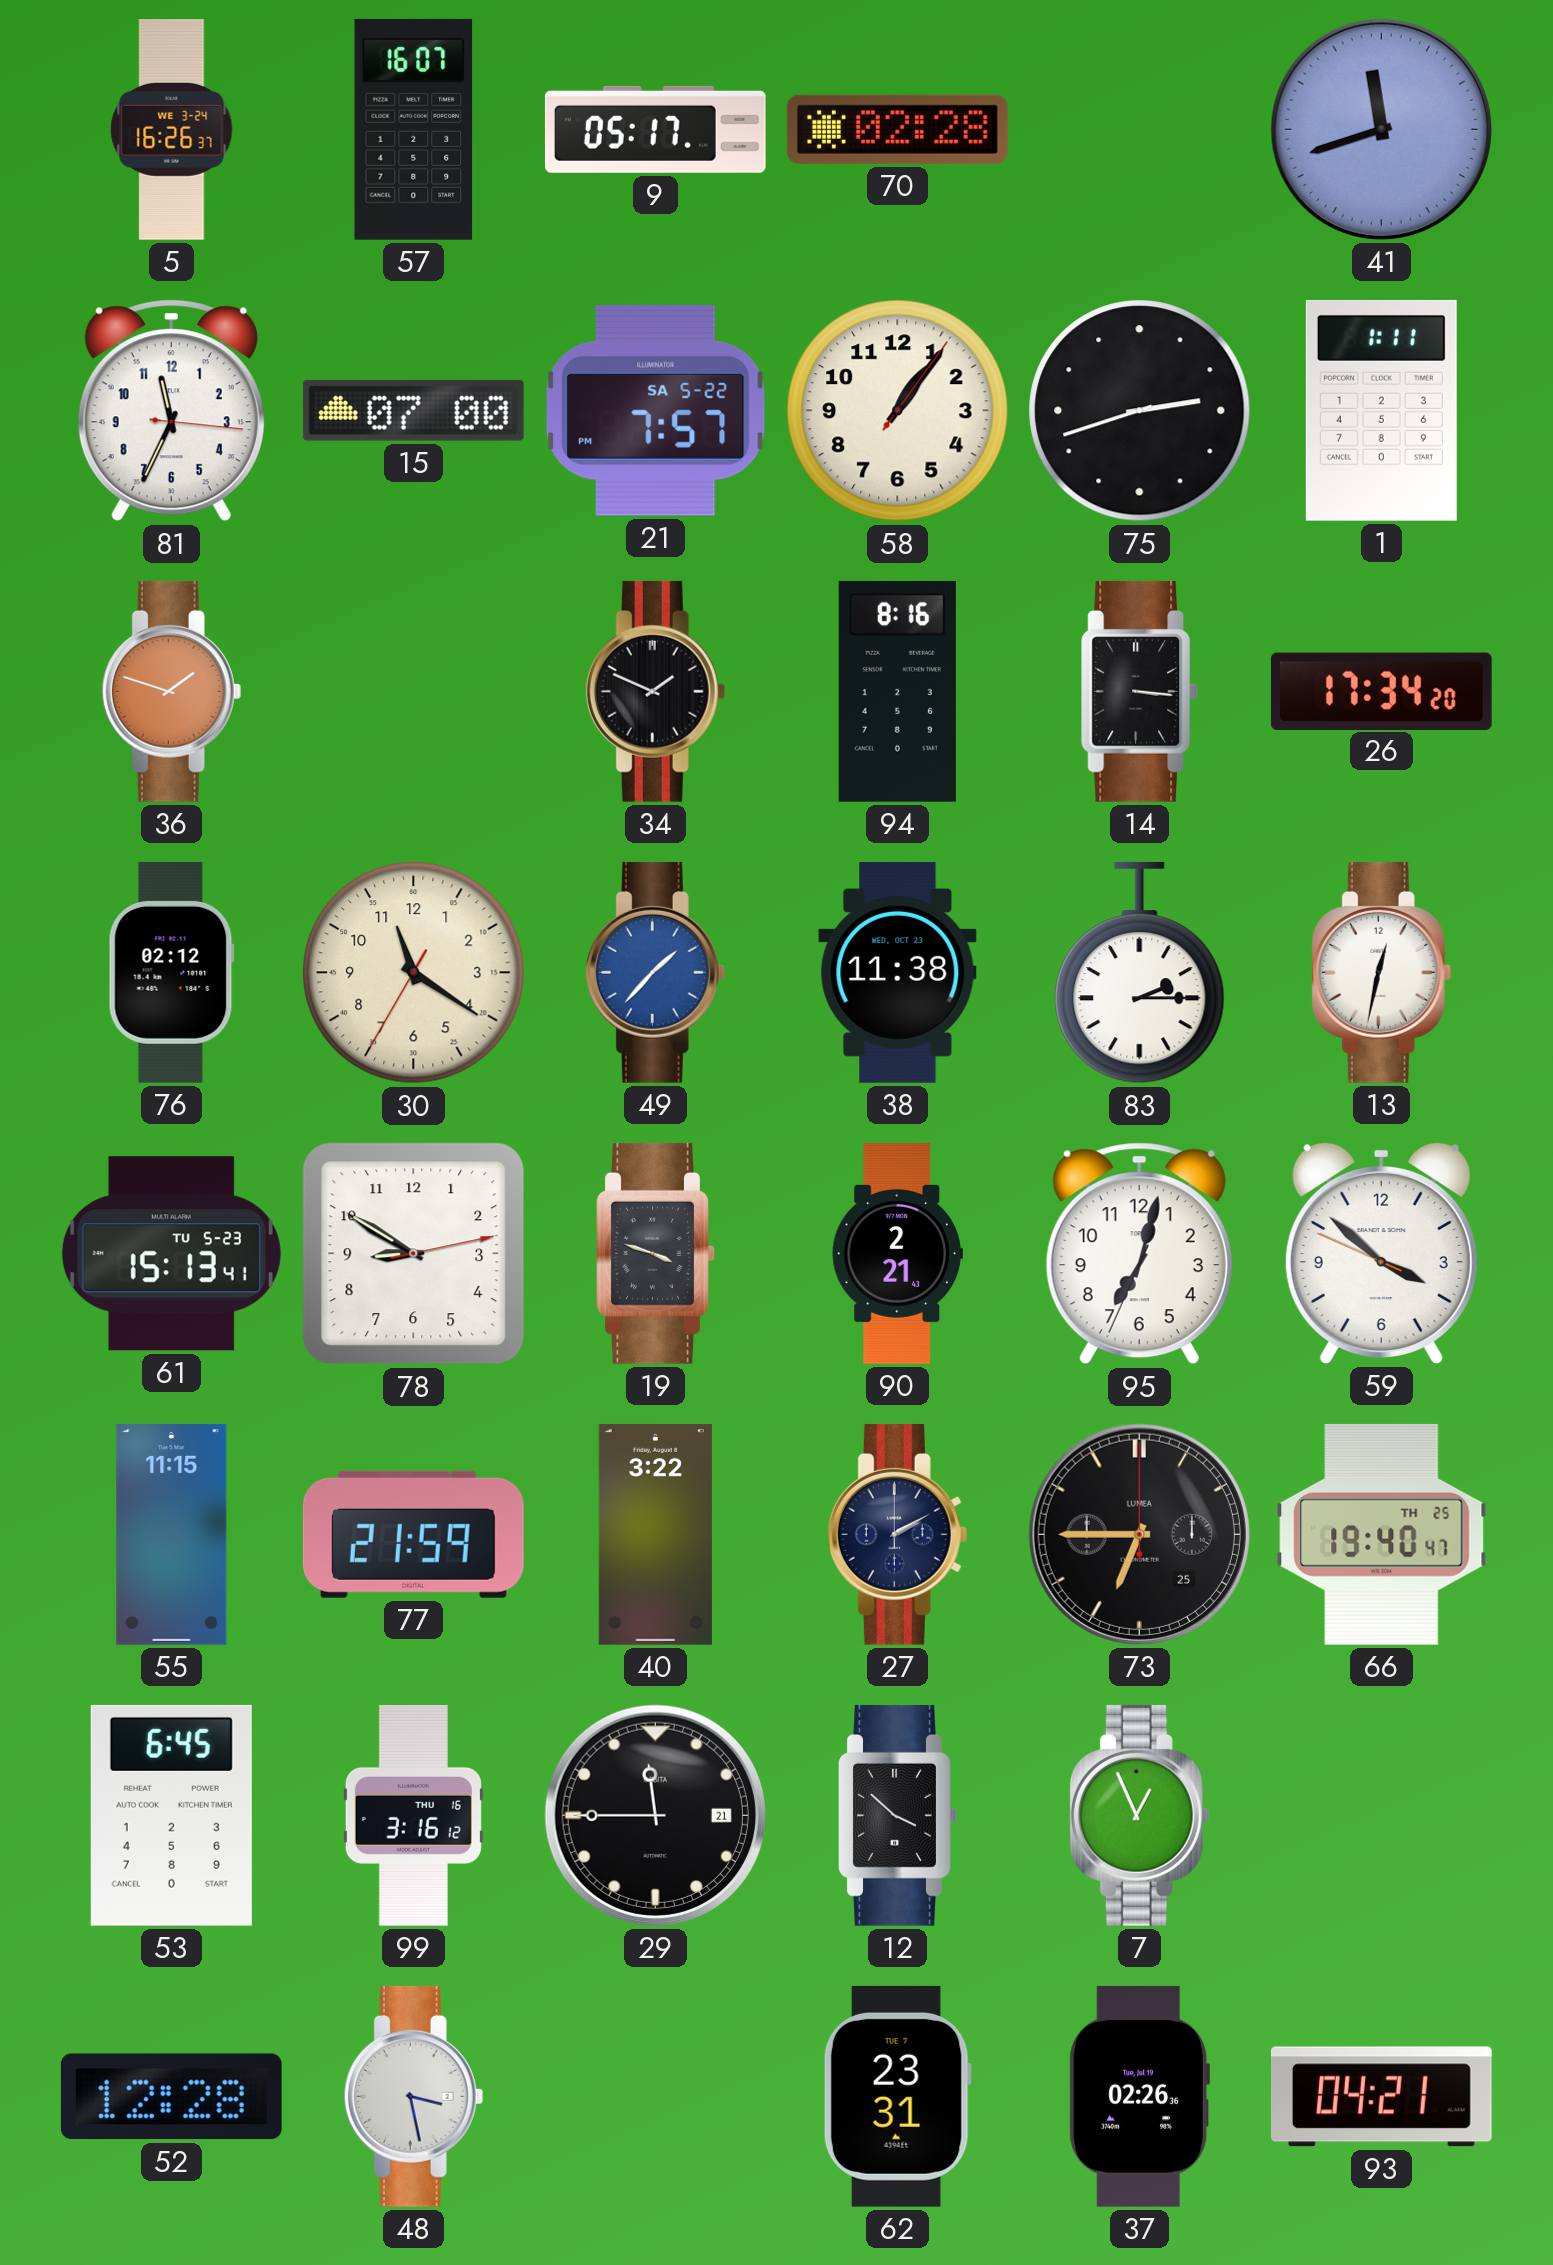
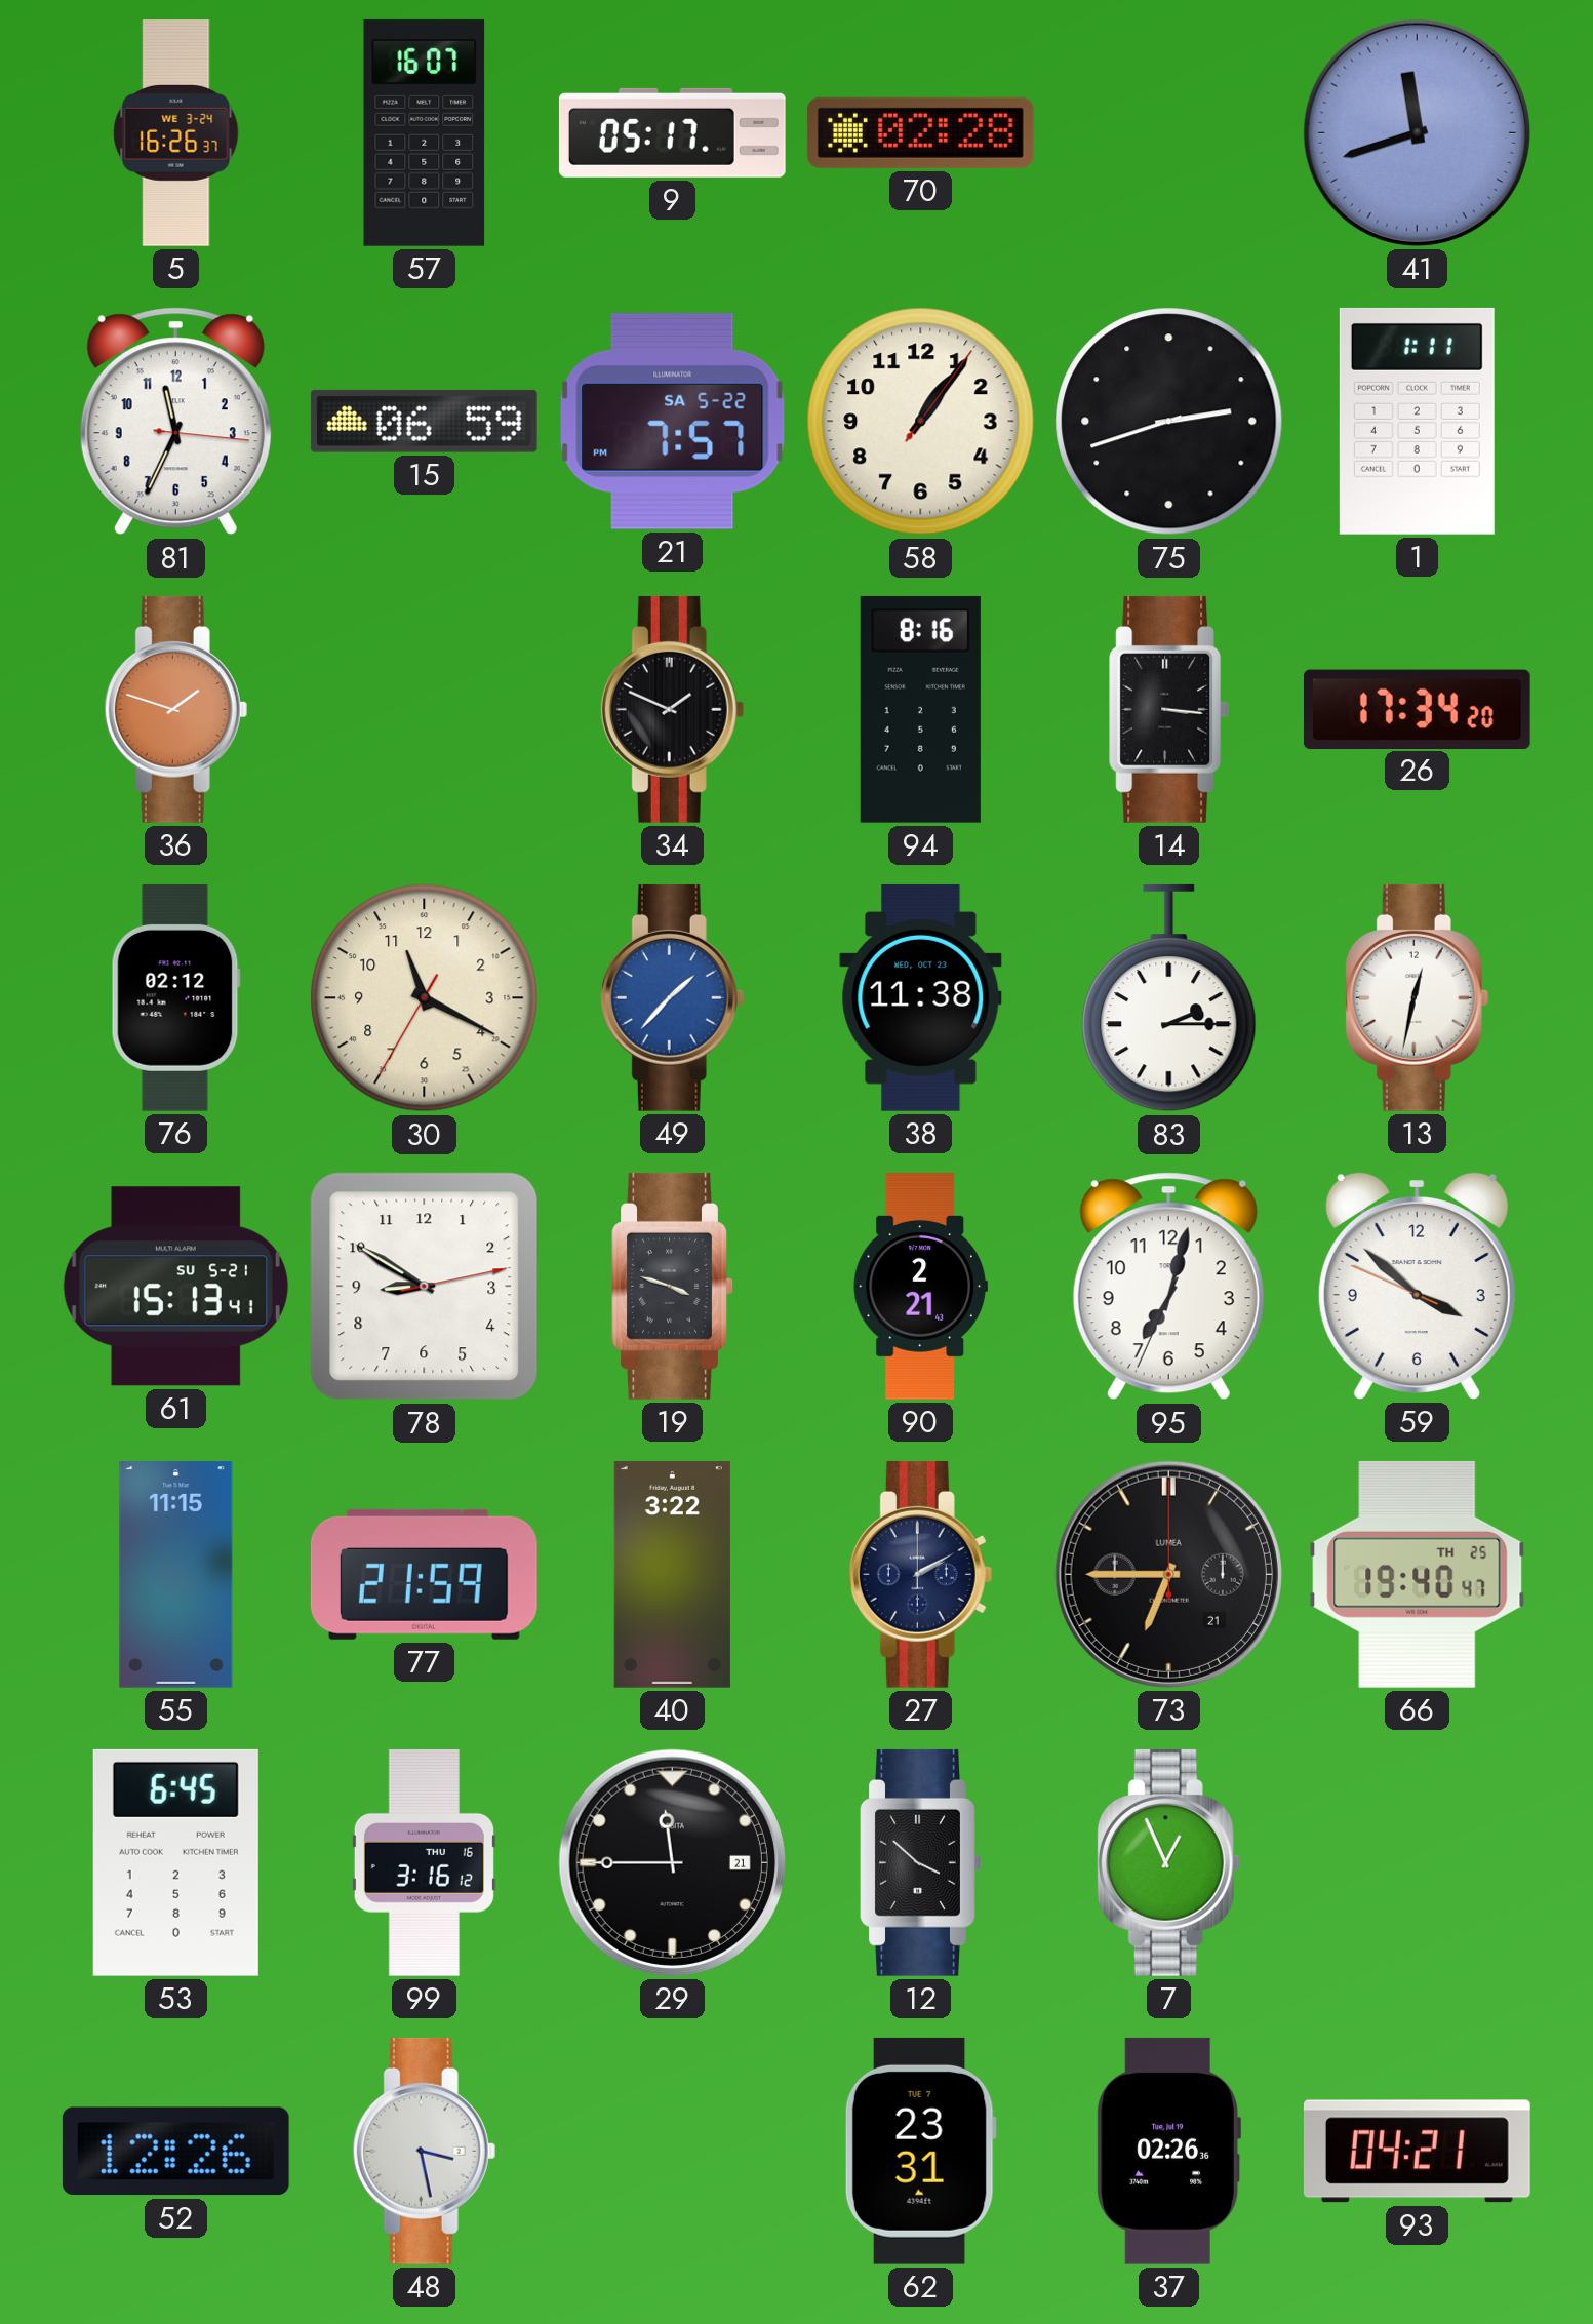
15: 07:00 -> 06:59 (424, 421)
30: 11:20 -> 11:19 (425, 998)
61 date: TU 5-23 -> SU 5-21 (175, 1287)
73 date: 25 -> 21 (1168, 1574)
52: 12:28 -> 12:26 (175, 2152)
